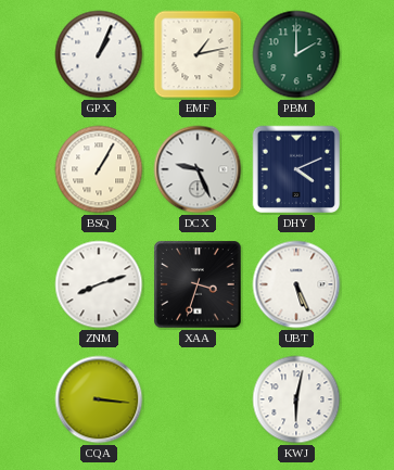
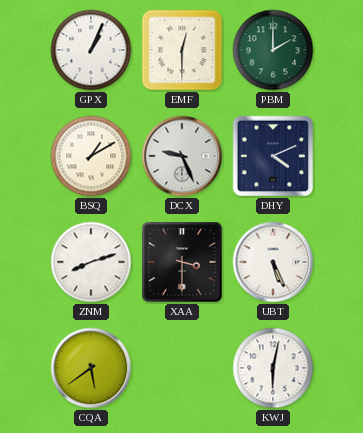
EMF: 1:13 -> 12:30 (182, 50)
BSQ: 1:05 -> 1:10 (91, 156)
XAA: 3:33 -> 3:30 (182, 262)
CQA: 3:16 -> 5:39 (91, 368)
